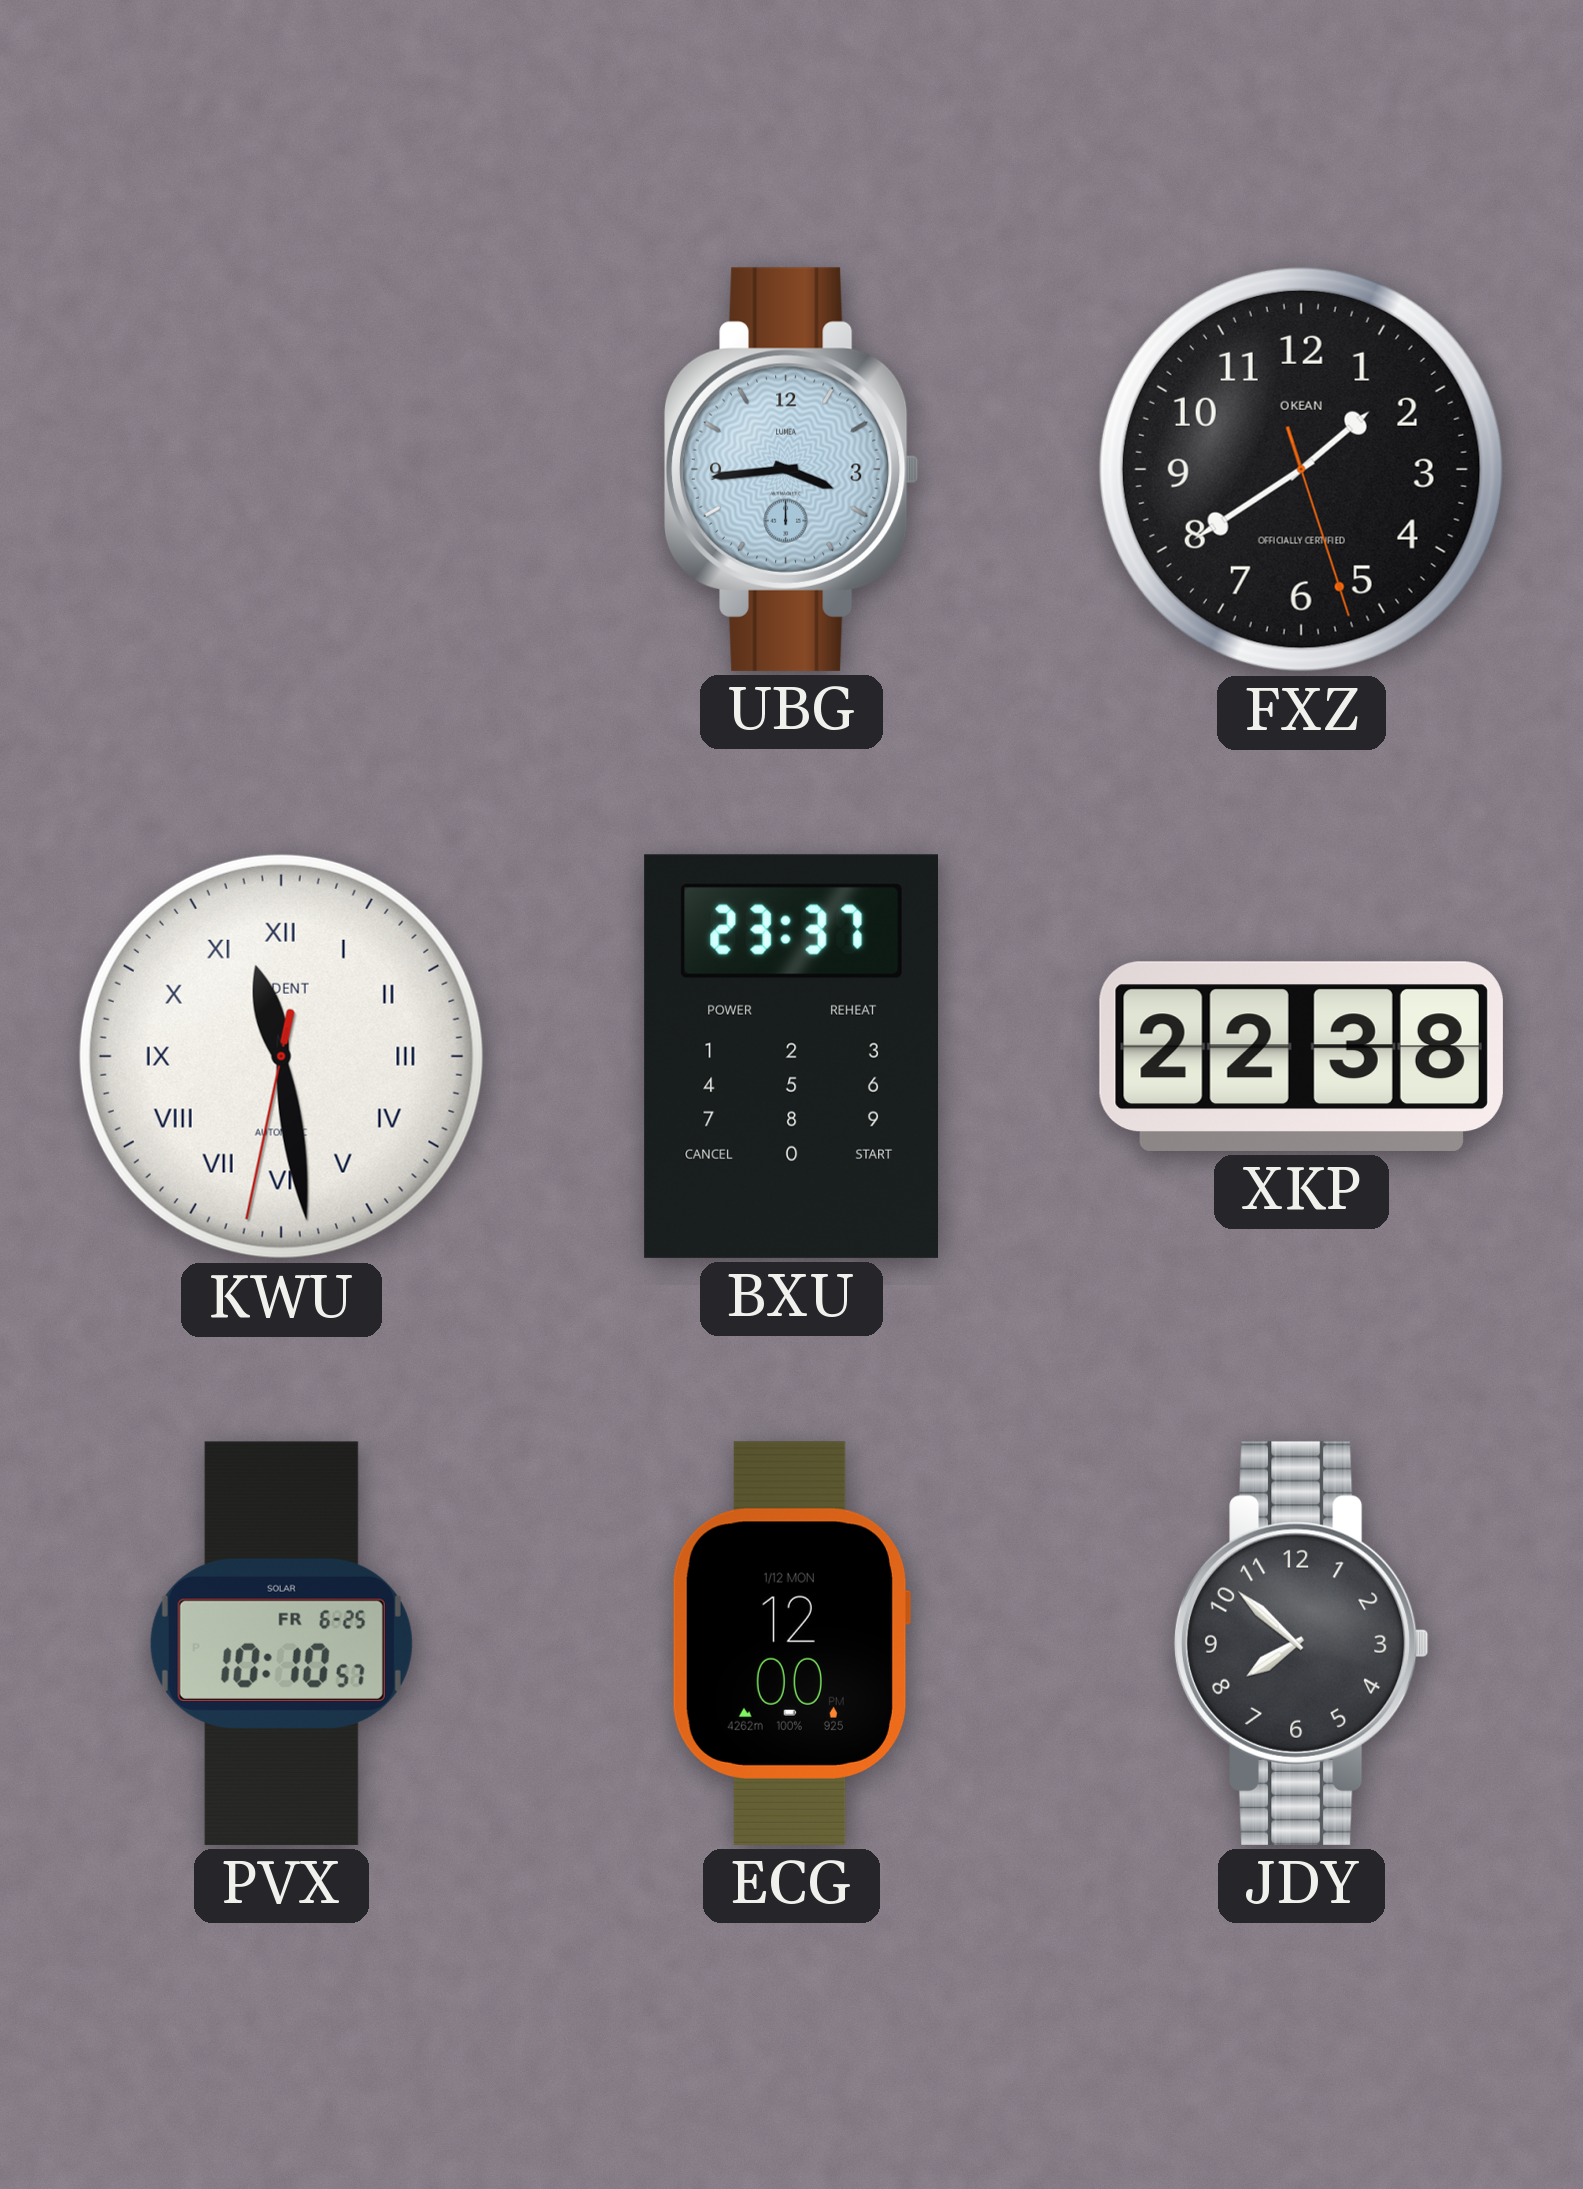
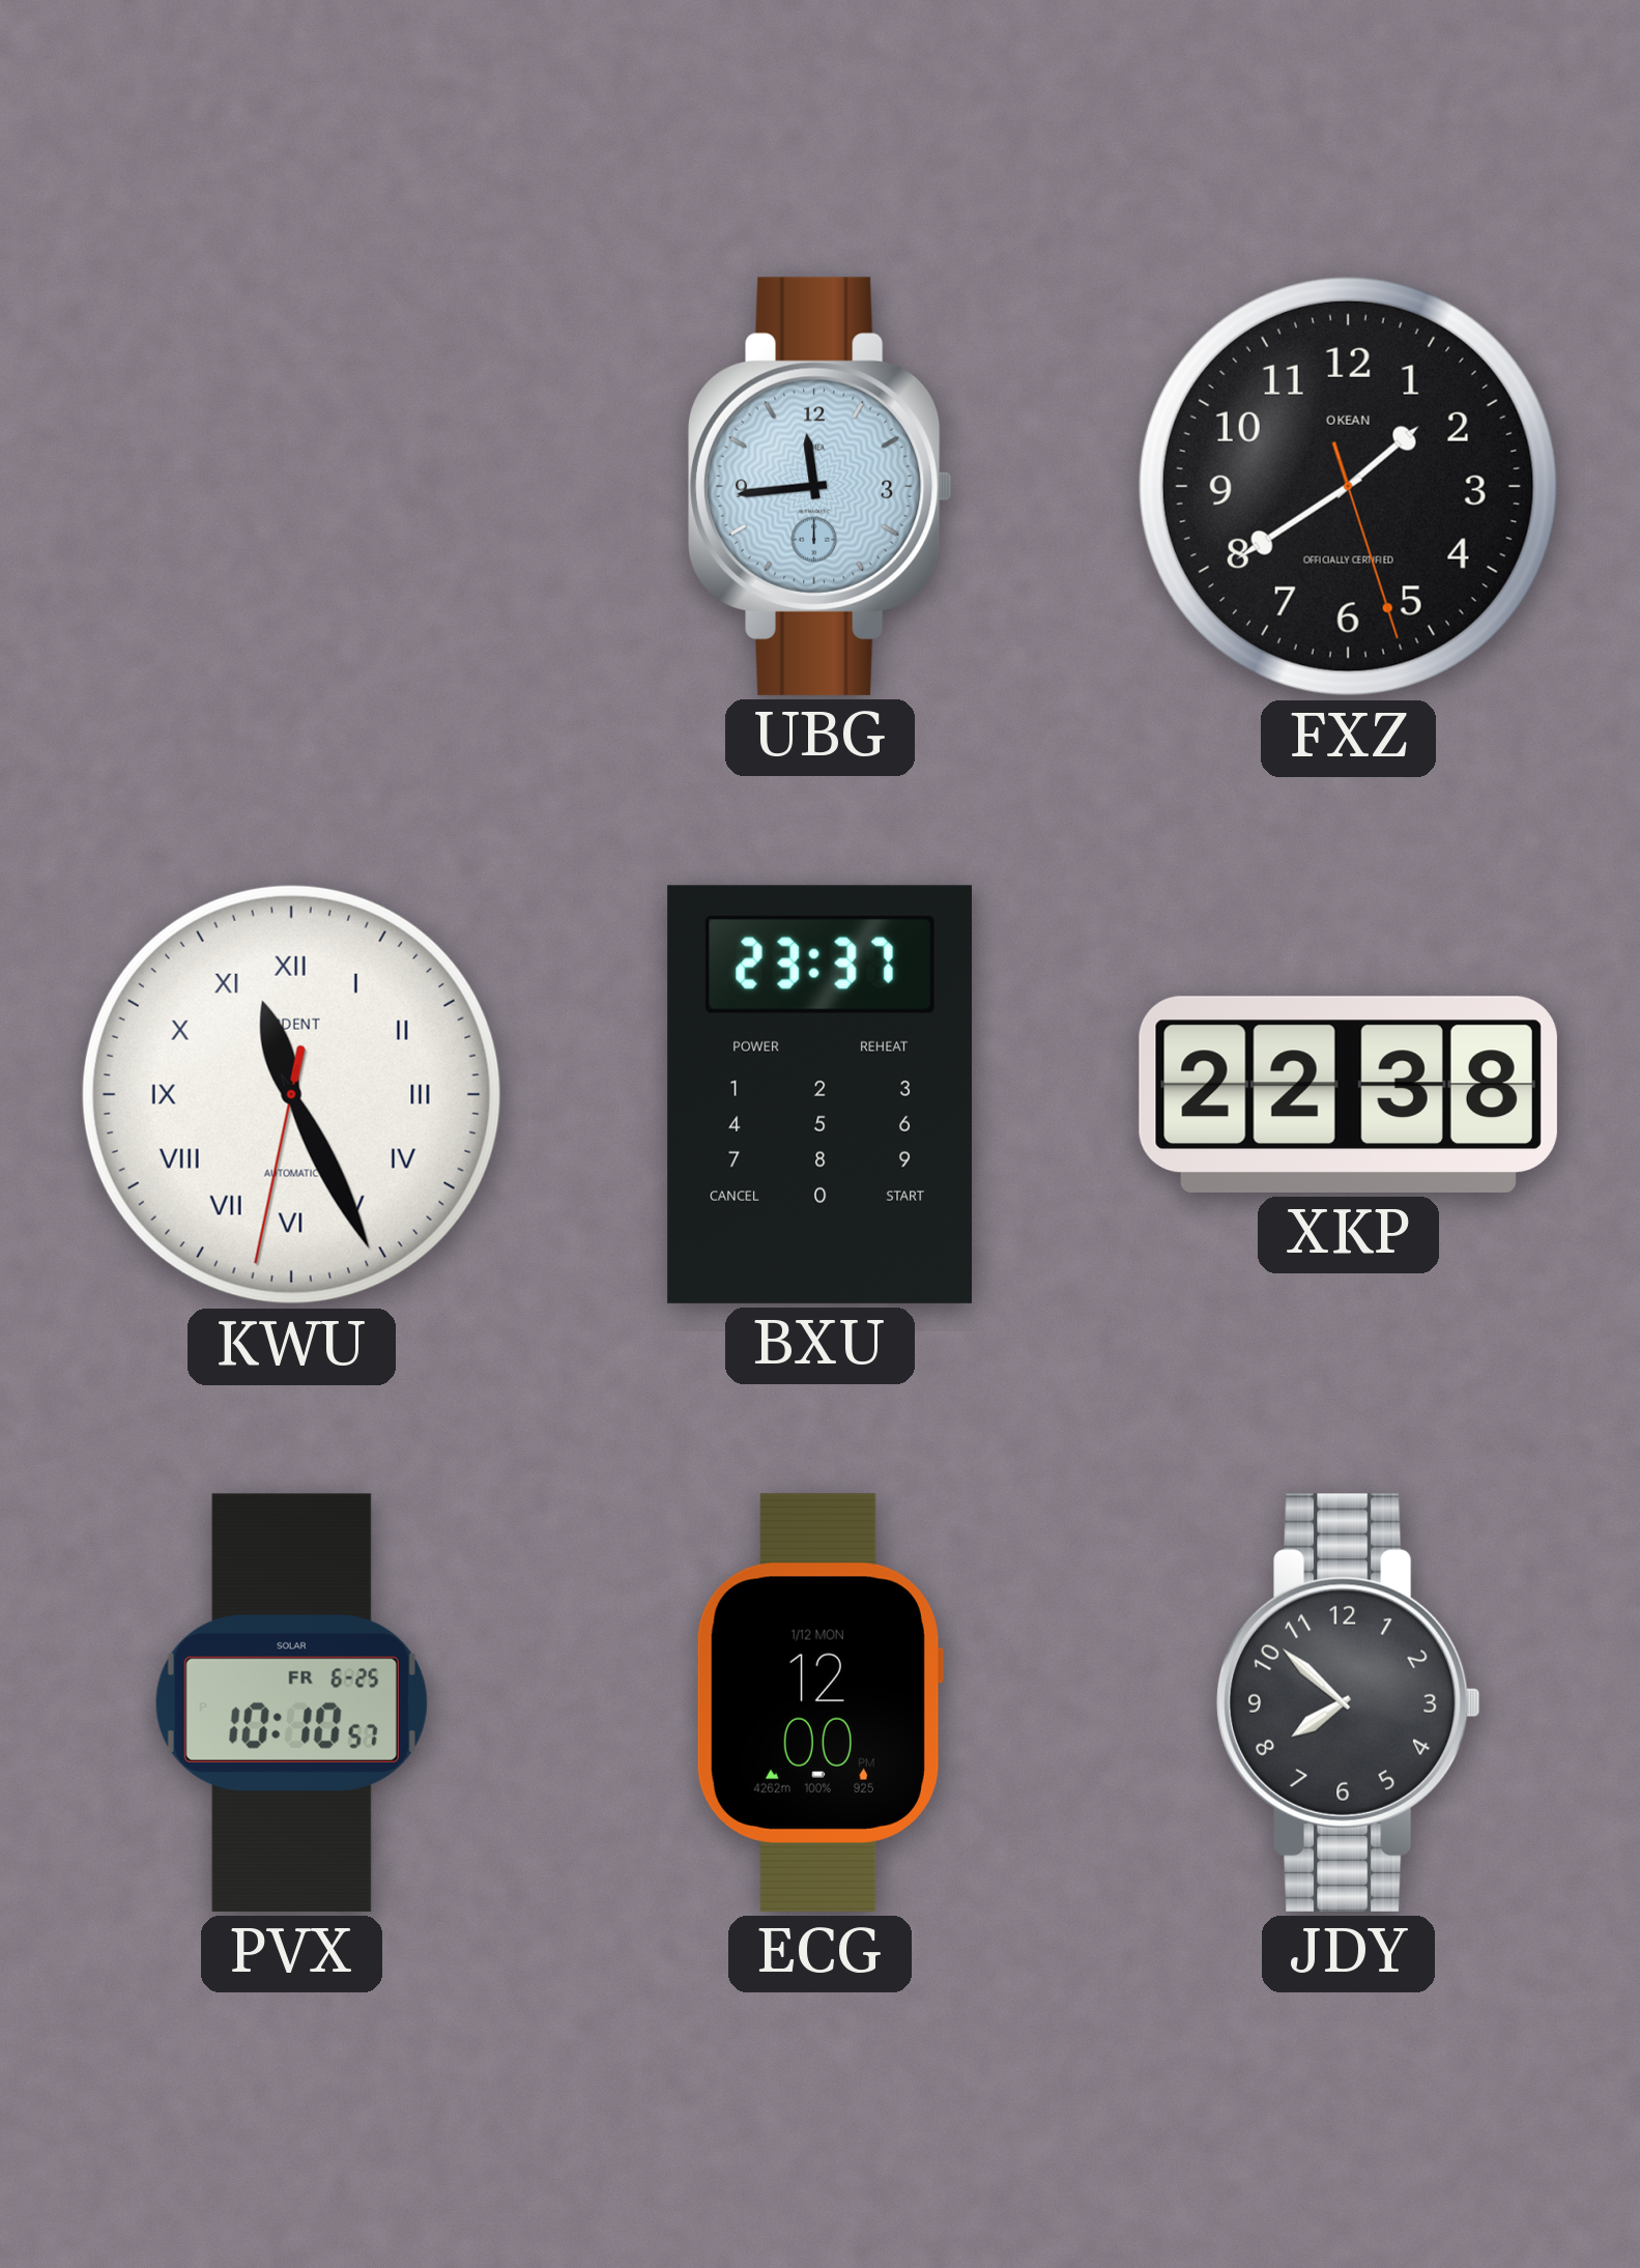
UBG: 3:44 -> 11:44 (819, 486)
KWU: 11:28 -> 11:25 (291, 1094)
